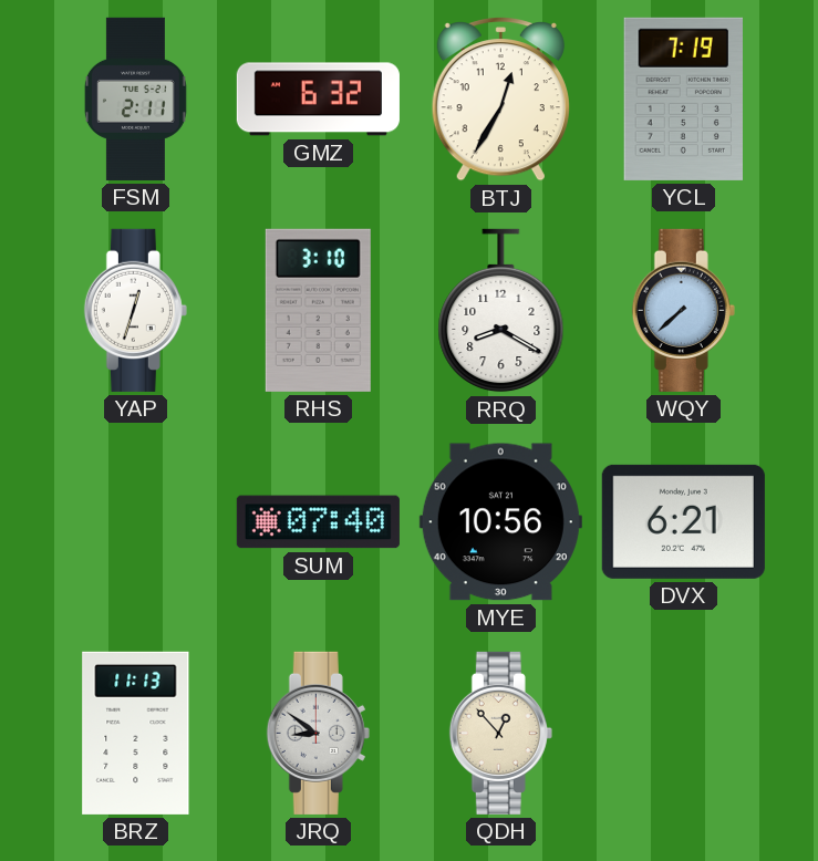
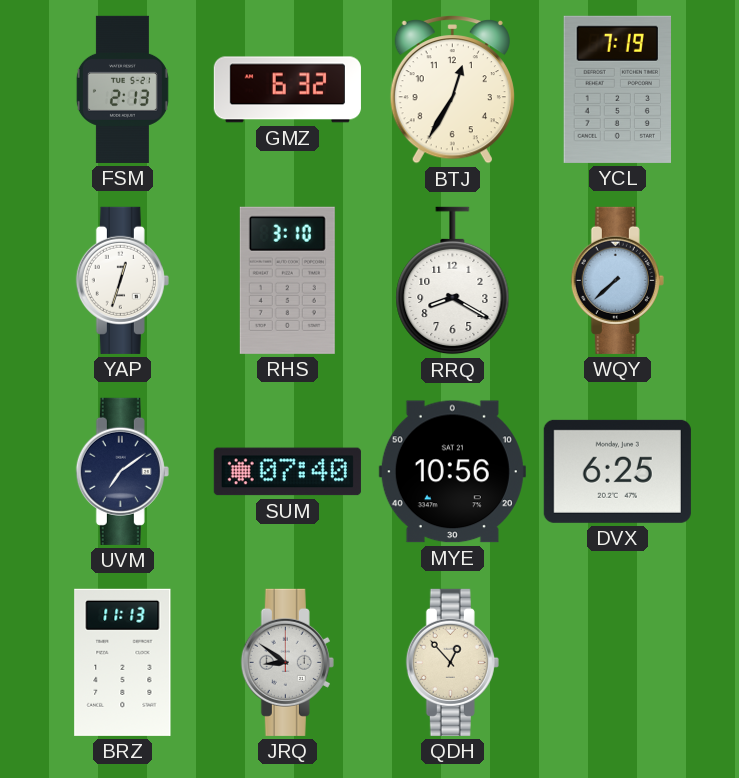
FSM: 2:11 -> 2:13 (122, 89)
UVM: none -> 7:09 (122, 471)
DVX: 6:21 -> 6:25 (617, 471)
